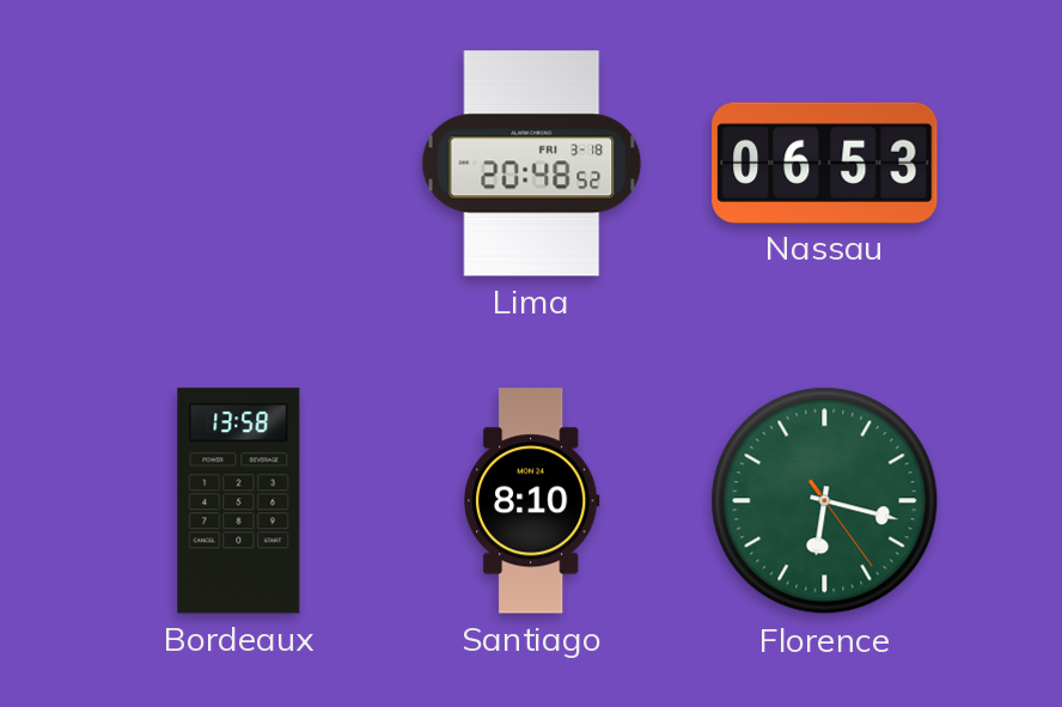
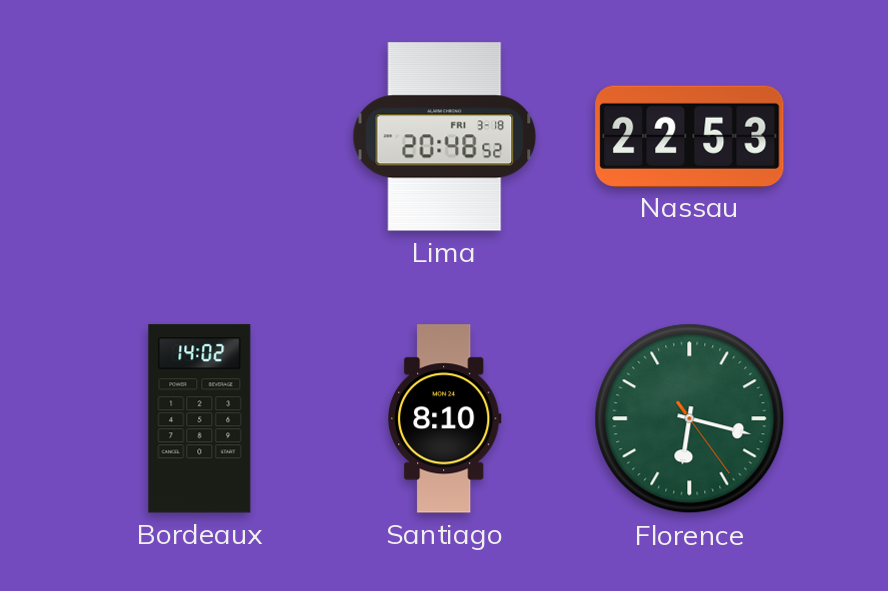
Nassau: 06:53 -> 22:53 (690, 136)
Bordeaux: 13:58 -> 14:02 (200, 419)
